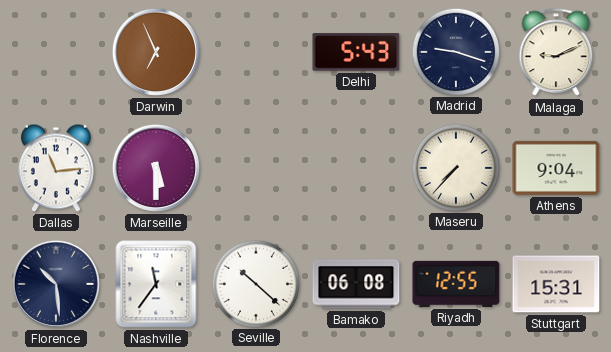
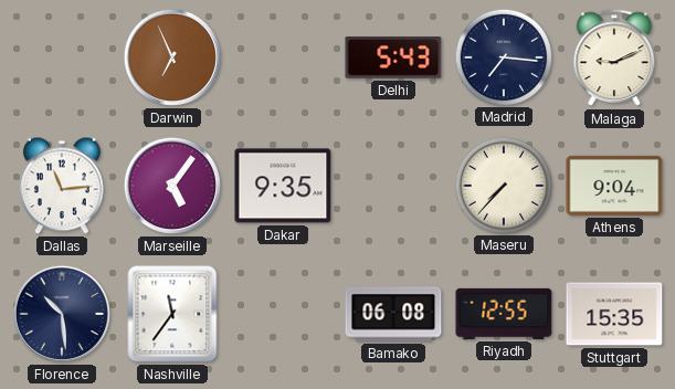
Madrid: 9:18 -> 7:16 (503, 56)
Marseille: 5:30 -> 5:06 (172, 186)
Dakar: none -> 9:35 (283, 186)
Seville: 10:22 -> none (255, 283)
Stuttgart: 15:31 -> 15:35 (614, 314)
